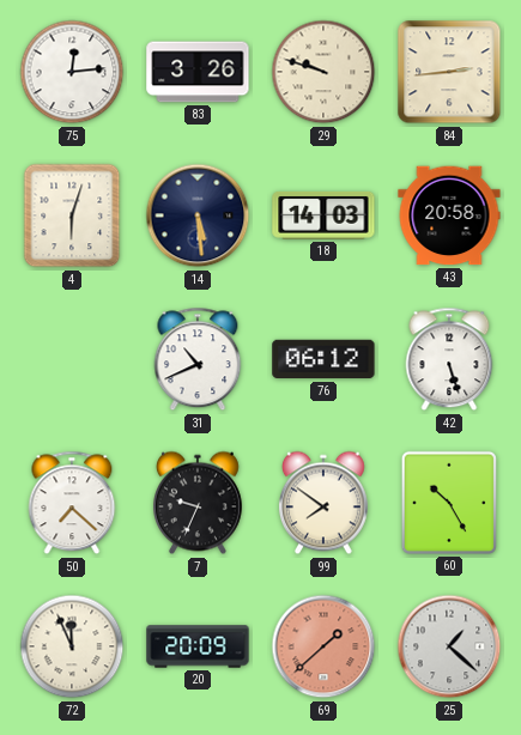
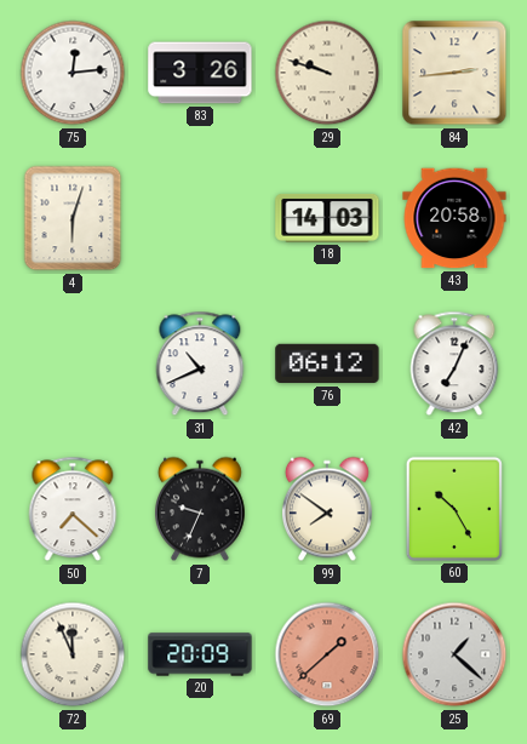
14: 5:29 -> none (198, 215)
42: 5:27 -> 7:04 (454, 364)
